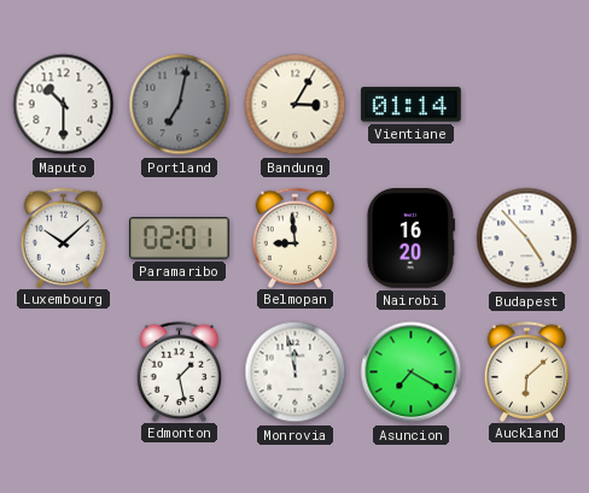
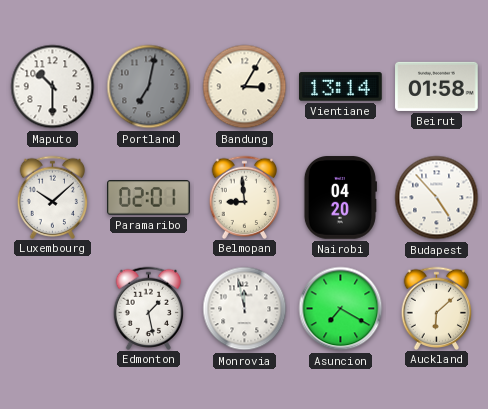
Vientiane: 01:14 -> 13:14 (341, 87)
Beirut: none -> 01:58 (437, 86)
Nairobi: 16:20 -> 04:20 (340, 198)
